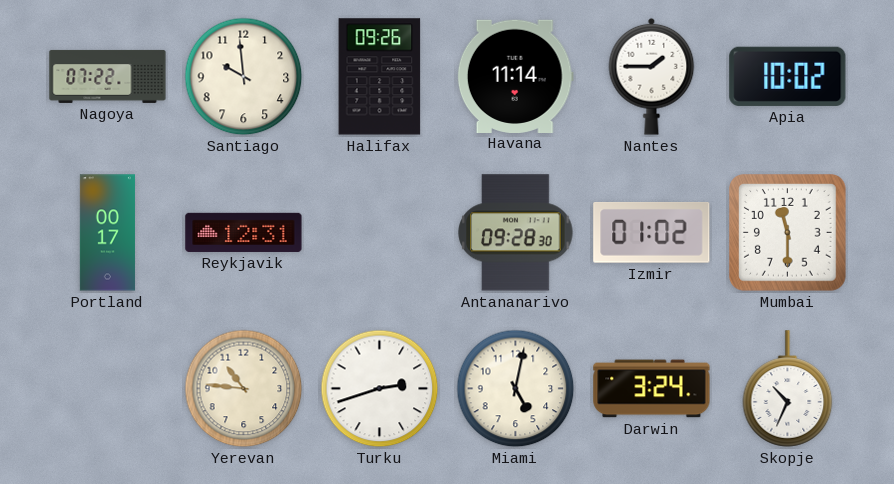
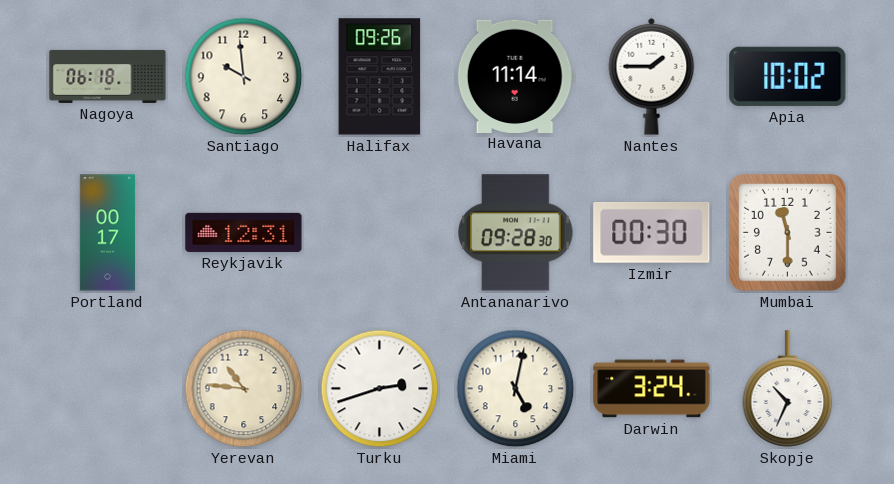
Nagoya: 07:22 -> 06:18 (108, 76)
Izmir: 01:02 -> 00:30 (652, 232)
